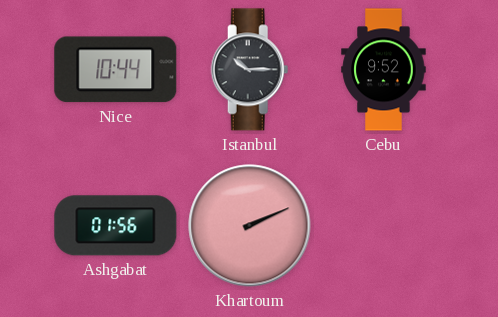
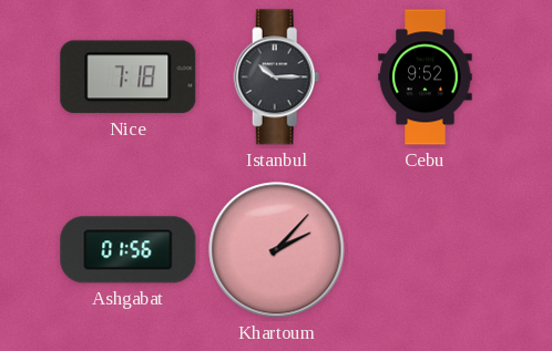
Nice: 10:44 -> 7:18 (129, 78)
Khartoum: 2:11 -> 2:07 (277, 250)
